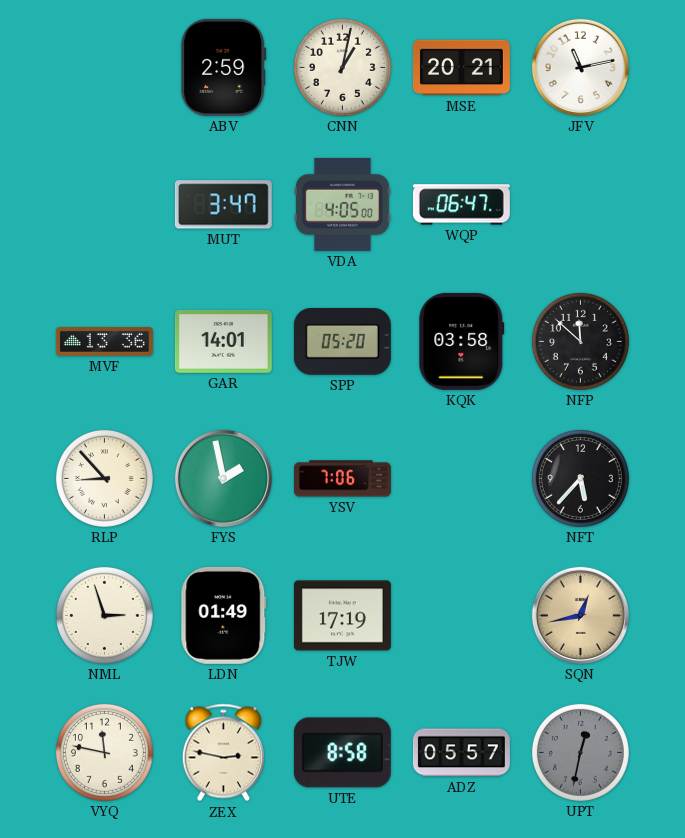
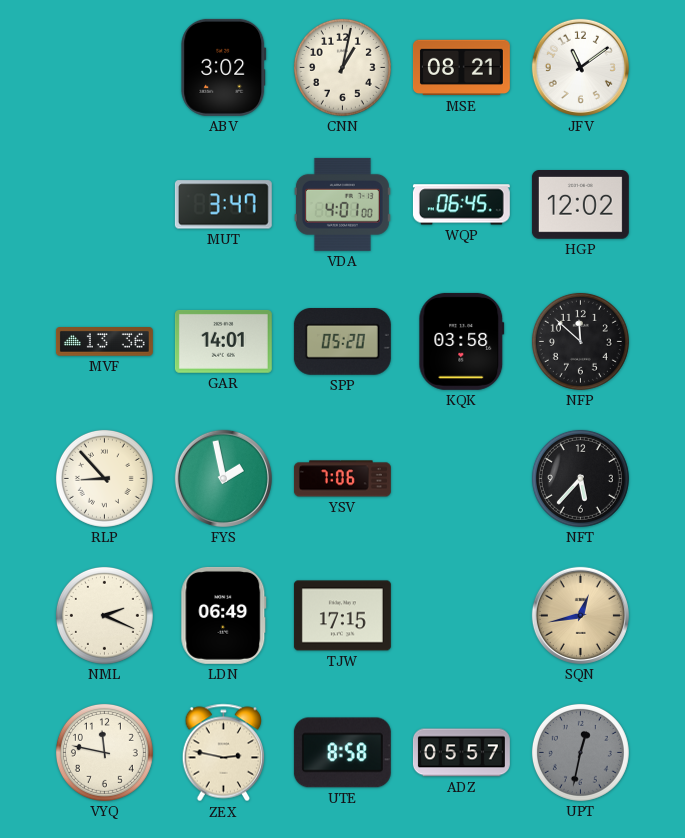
ABV: 2:59 -> 3:02 (224, 67)
MSE: 20:21 -> 08:21 (461, 68)
JFV: 11:13 -> 11:09 (580, 67)
VDA: 4:05 -> 4:01 (342, 204)
WQP: 06:47 -> 06:45 (461, 205)
HGP: none -> 12:02 (580, 205)
NML: 2:57 -> 2:19 (104, 615)
LDN: 01:49 -> 06:49 (224, 615)
TJW: 17:19 -> 17:15 (342, 616)
